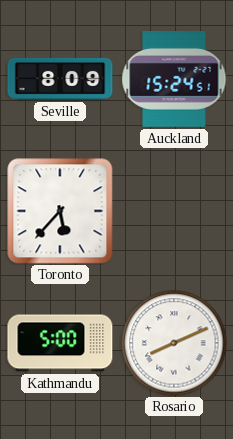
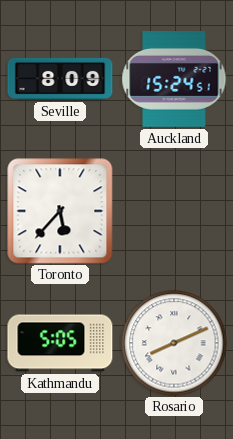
Kathmandu: 5:00 -> 5:05 (60, 343)
